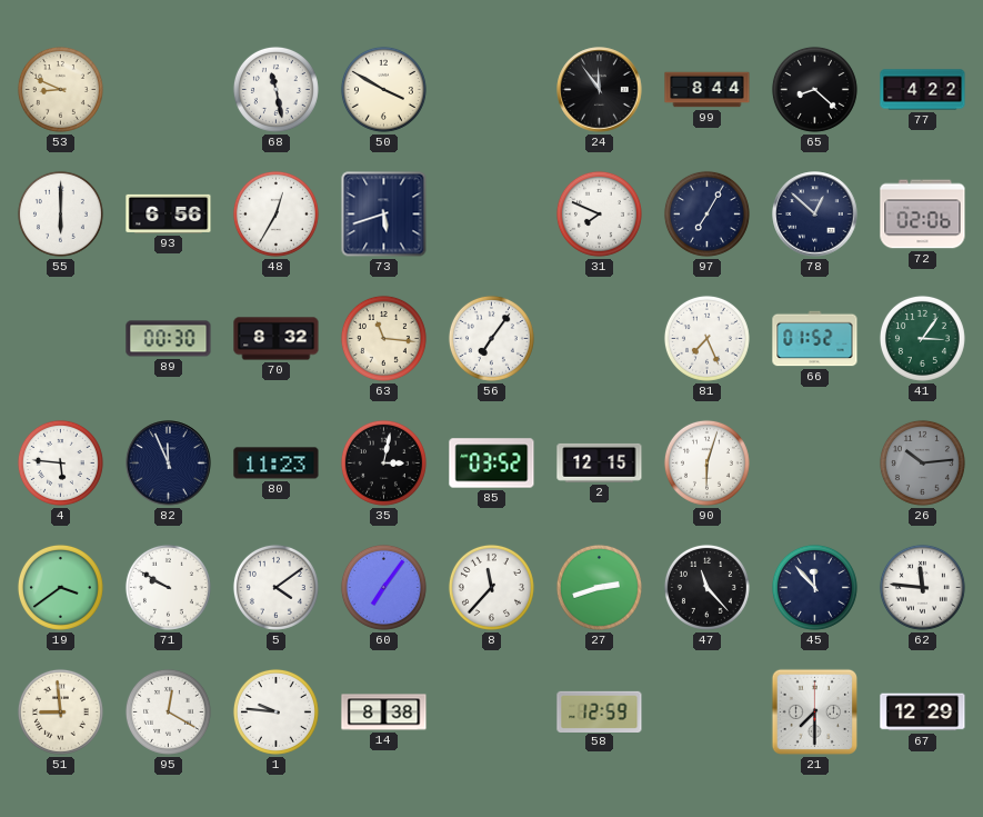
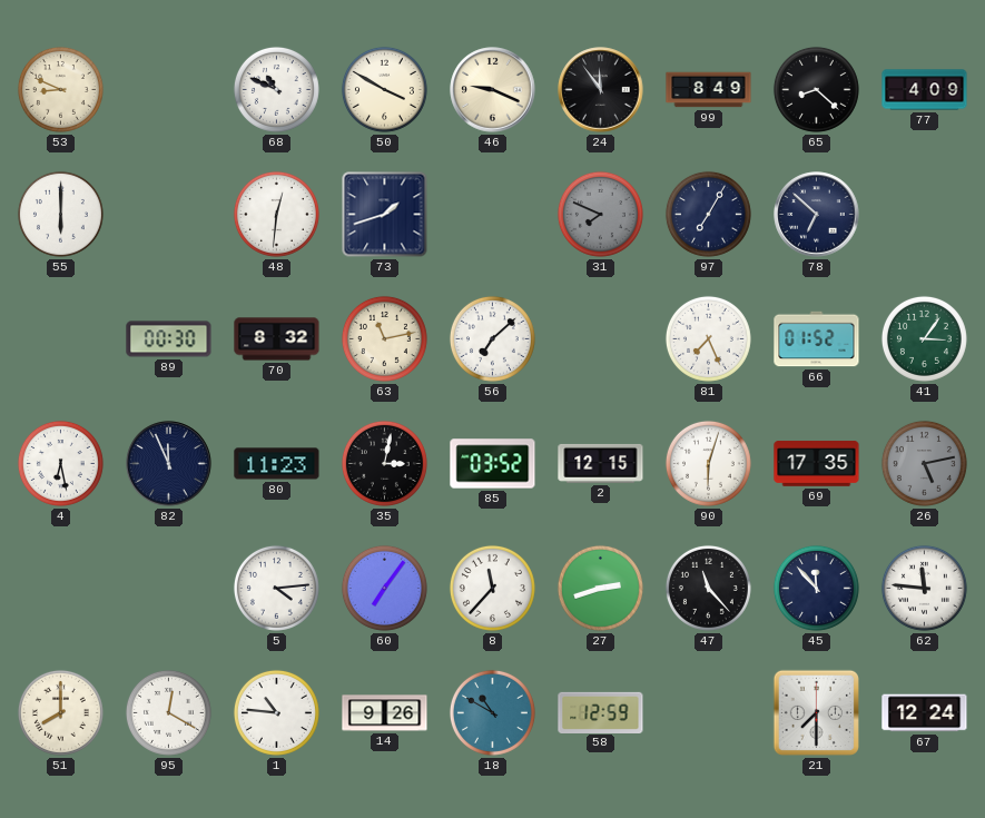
68: 11:28 -> 10:49 (276, 89)
46: none -> 9:19 (493, 90)
99: 8:44 -> 8:49 (709, 90)
77: 4:22 -> 4:09 (925, 90)
93: 6:56 -> none (169, 213)
48: 12:35 -> 12:31 (276, 214)
73: 5:42 -> 1:42 (385, 215)
31 dial: white -> grey (600, 214)
78: 12:52 -> 6:52 (817, 215)
72: 02:06 -> none (923, 215)
63: 11:16 -> 11:13 (384, 338)
56: 7:06 -> 7:08 (492, 338)
4: 5:46 -> 6:28 (60, 463)
69: none -> 17:35 (817, 464)
26: 10:14 -> 5:13 (924, 463)
19: 3:39 -> none (60, 587)
71: 9:50 -> none (168, 587)
5: 4:09 -> 4:14 (276, 588)
51: 8:59 -> 8:00 (60, 712)
1: 9:46 -> 10:46 (276, 712)
14: 8:38 -> 9:26 (385, 713)
18: none -> 10:50 (492, 712)
67: 12:29 -> 12:24 (925, 713)
